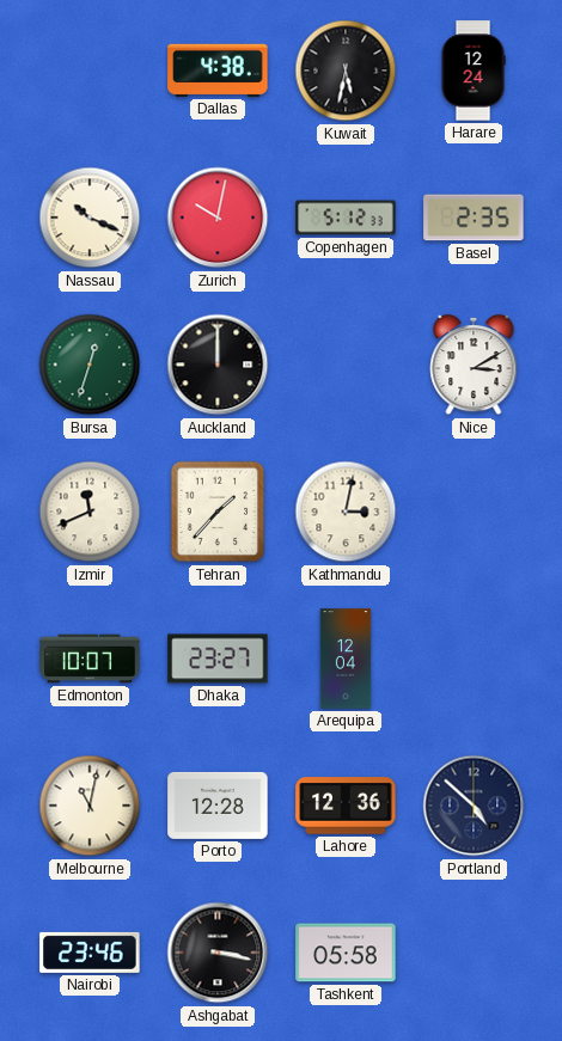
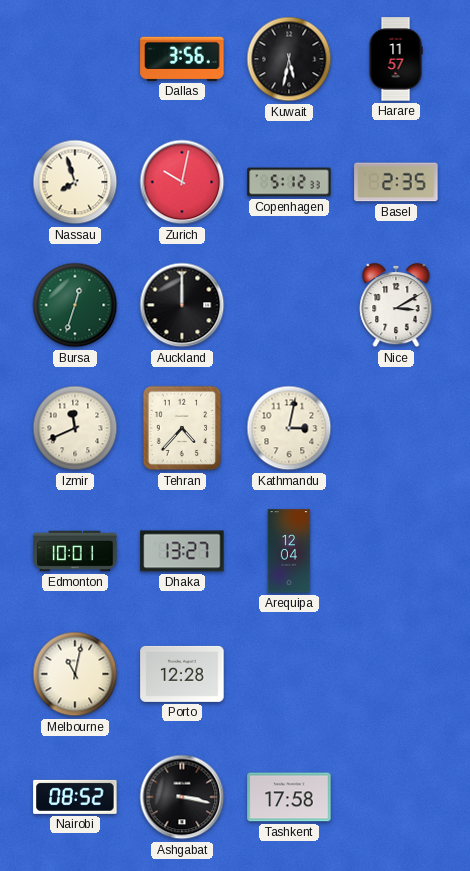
Dallas: 4:38 -> 3:56 (182, 59)
Harare: 12:24 -> 11:57 (396, 59)
Nassau: 10:19 -> 7:57 (75, 182)
Tehran: 1:37 -> 4:37 (182, 428)
Edmonton: 10:07 -> 10:01 (75, 551)
Dhaka: 23:27 -> 13:27 (182, 551)
Lahore: 12:36 -> none (346, 806)
Portland: 4:52 -> none (474, 806)
Nairobi: 23:46 -> 08:52 (75, 797)
Tashkent: 05:58 -> 17:58 (289, 797)
